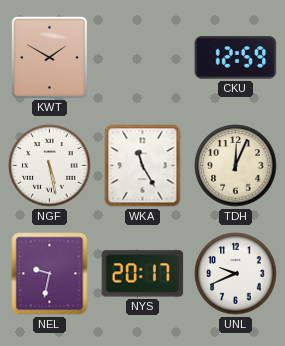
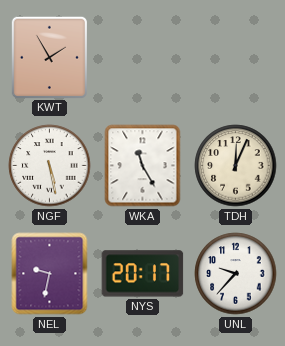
KWT: 1:50 -> 1:55 (49, 57)
CKU: 12:59 -> none (236, 58)
UNL: 9:41 -> 9:37 (236, 274)
